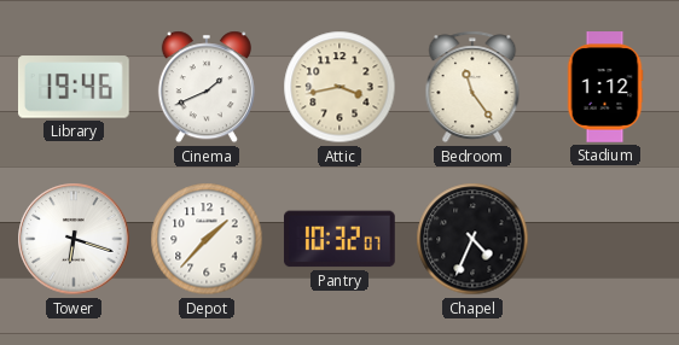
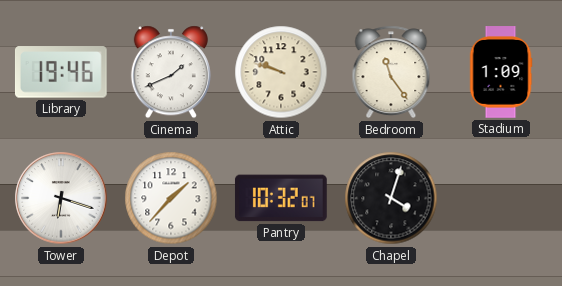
Attic: 3:43 -> 9:48 (281, 72)
Stadium: 1:12 -> 1:09 (501, 72)
Chapel: 4:34 -> 4:03 (391, 198)
